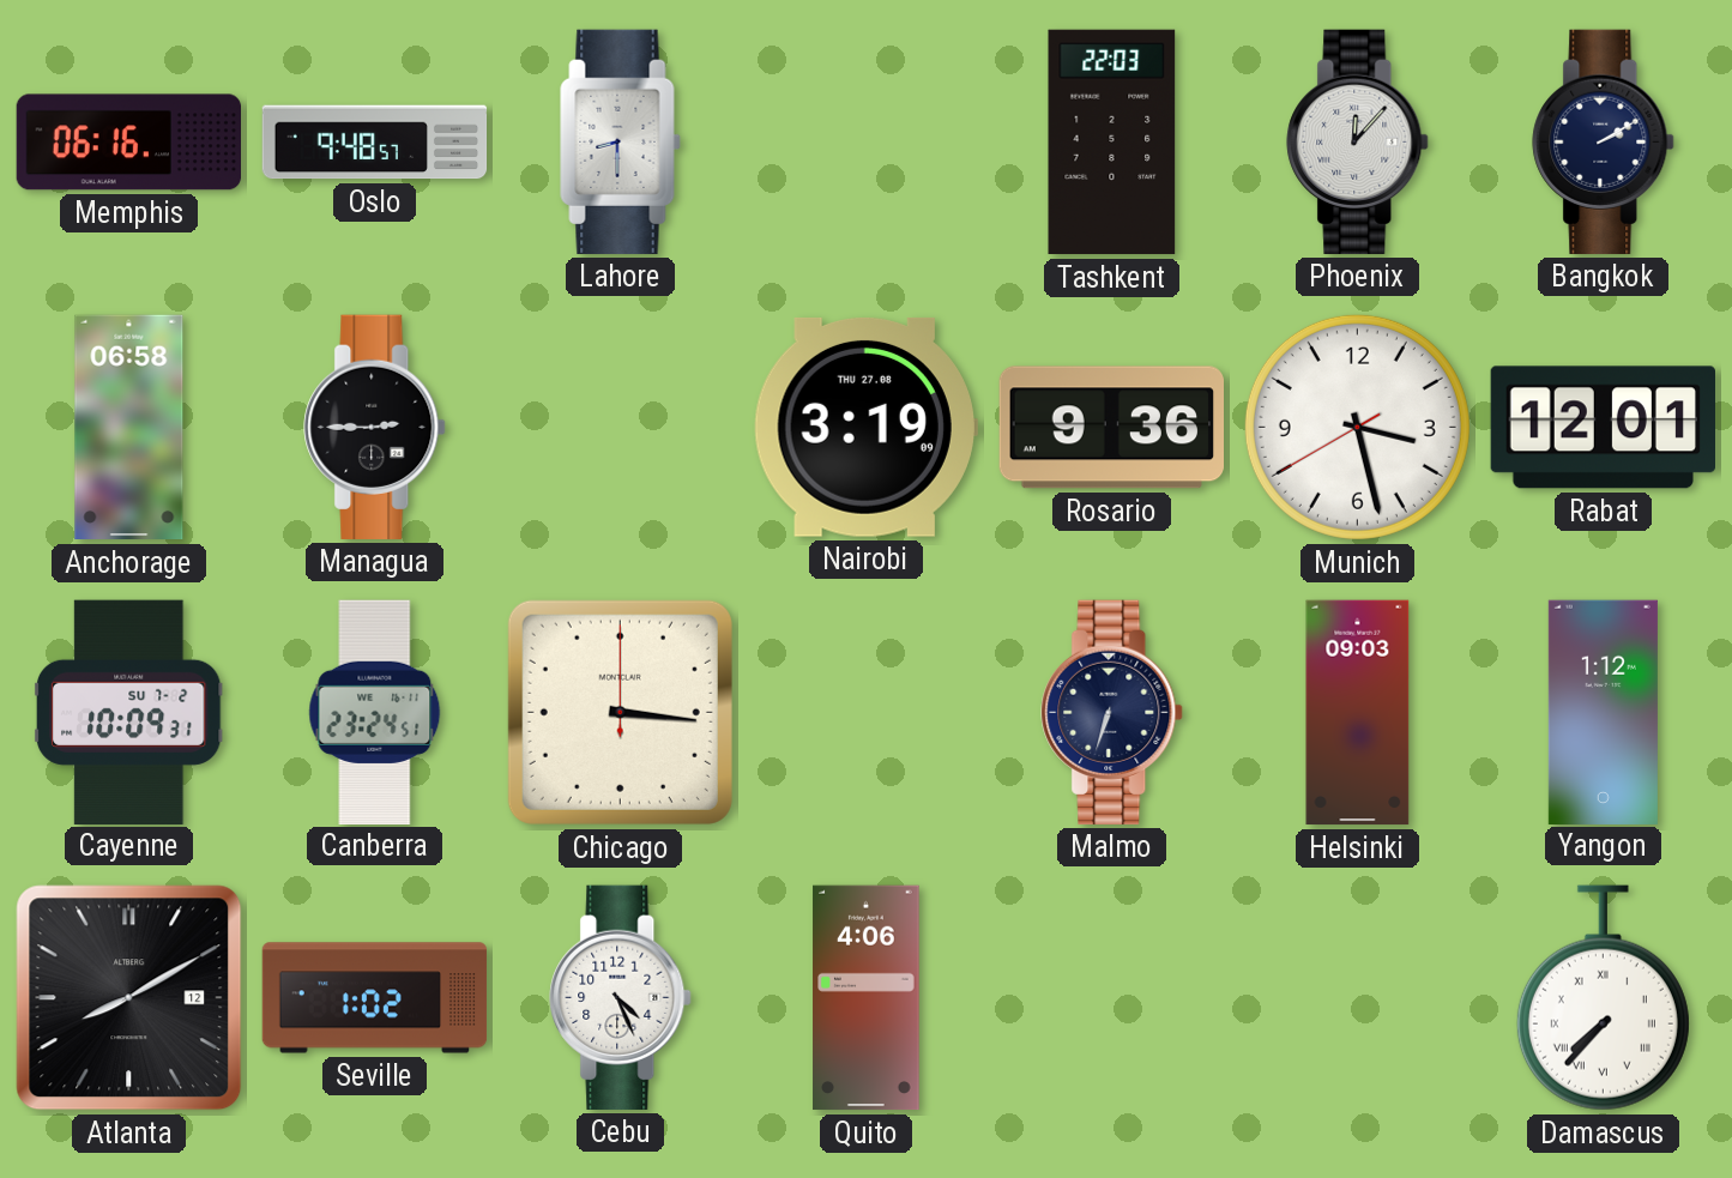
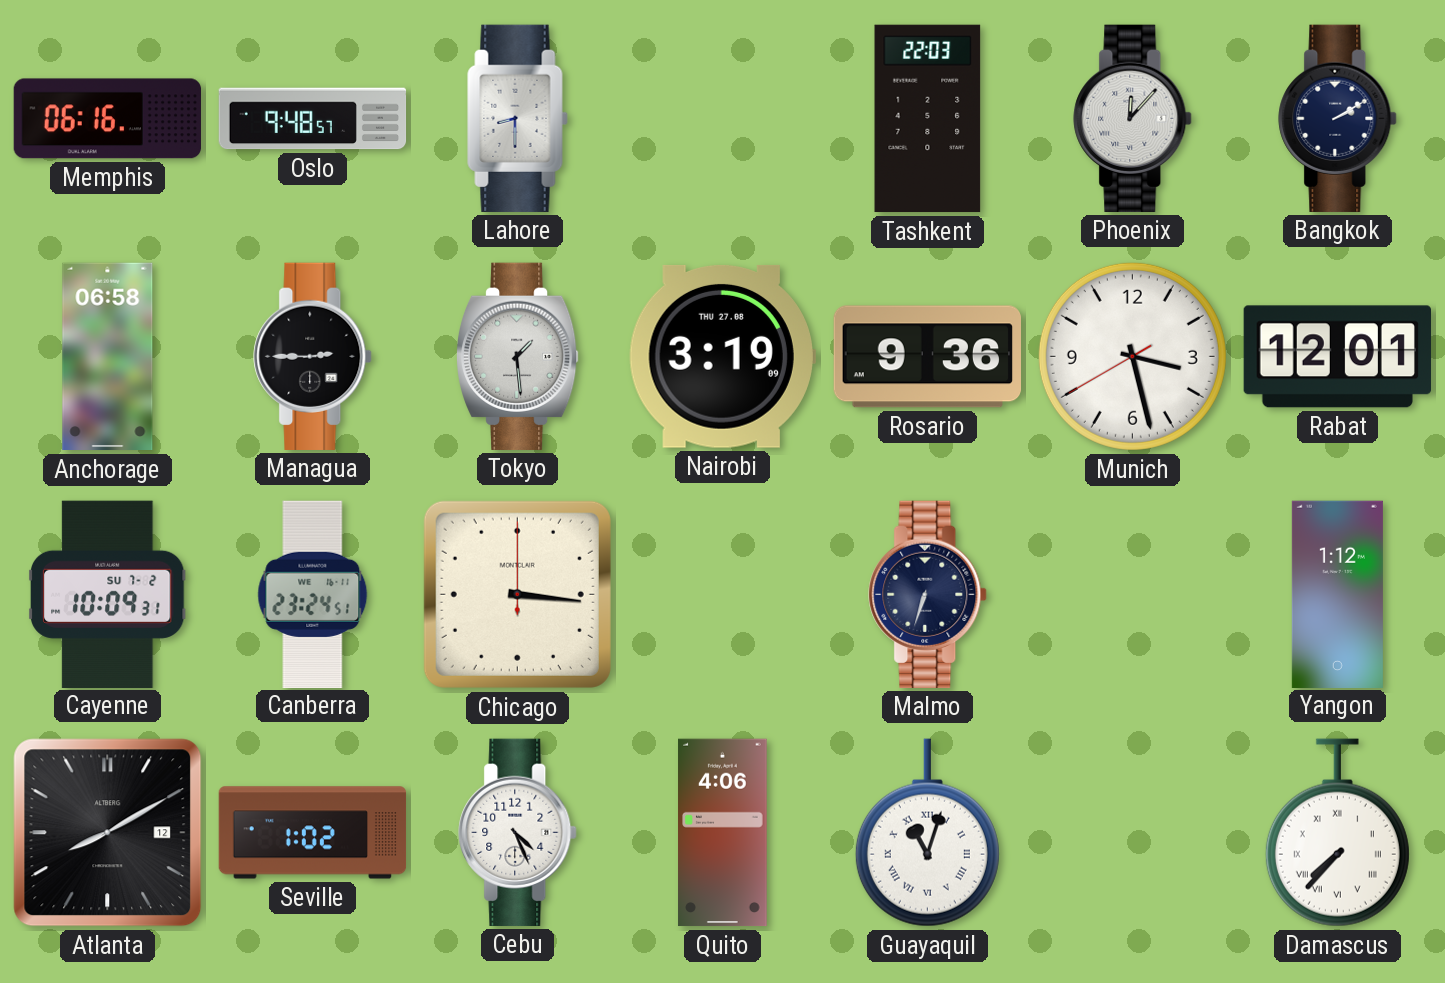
Tokyo: none -> 1:29 (517, 356)
Helsinki: 09:03 -> none (1358, 713)
Guayaquil: none -> 11:03 (927, 833)
